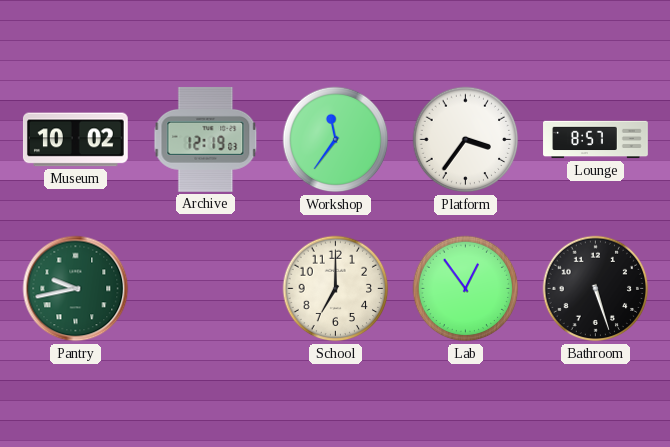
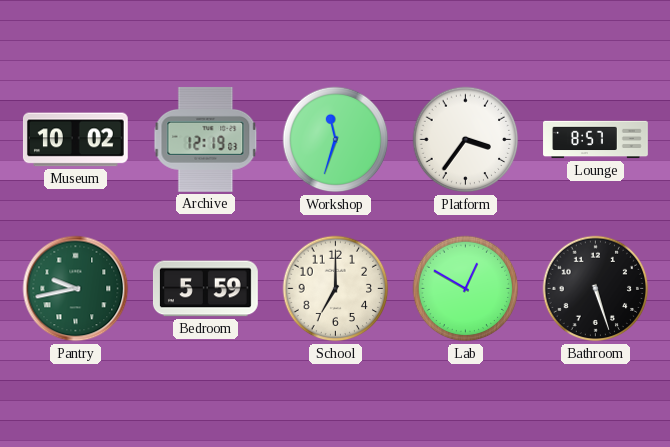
Workshop: 11:36 -> 11:33 (336, 140)
Bedroom: none -> 5:59 (205, 289)
Lab: 12:54 -> 12:50 (466, 289)
